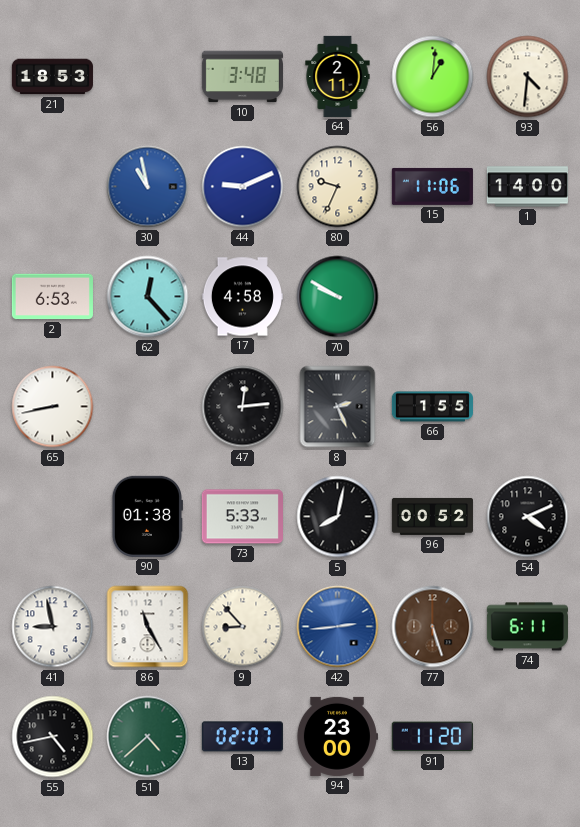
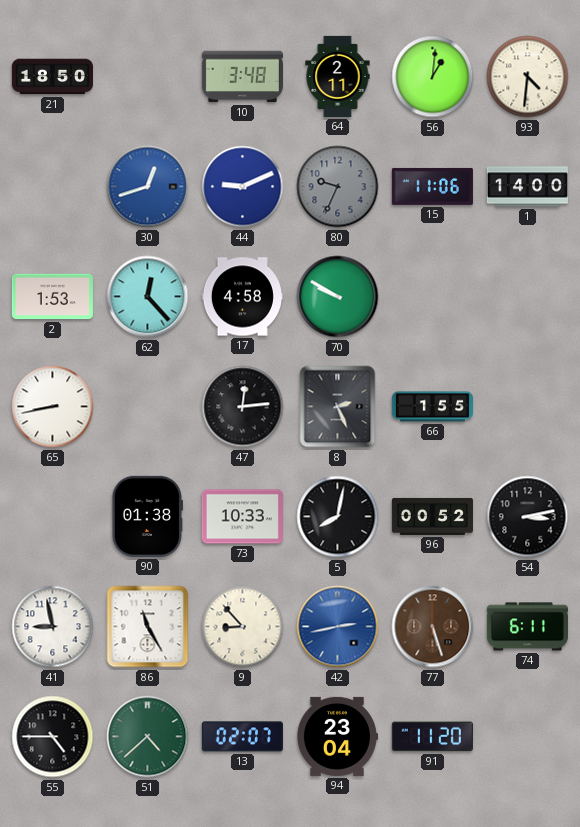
21: 18:53 -> 18:50 (52, 77)
30: 10:58 -> 12:42 (148, 187)
80 dial: cream -> grey (338, 187)
2: 6:53 -> 1:53 (52, 297)
73: 5:33 -> 10:33 (242, 517)
54: 4:11 -> 3:13 (528, 517)
42: 2:44 -> 2:43 (338, 627)
55: 4:43 -> 4:45 (53, 737)
94: 23:00 -> 23:04 (337, 736)
